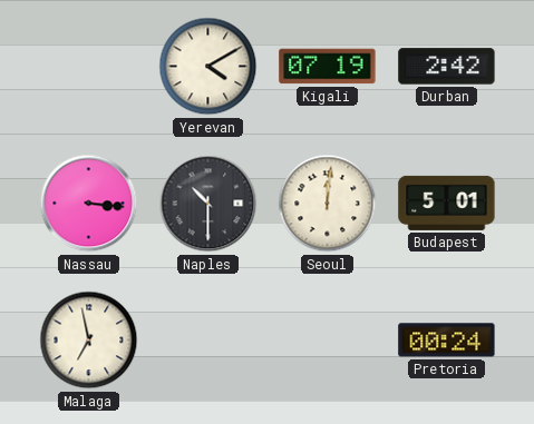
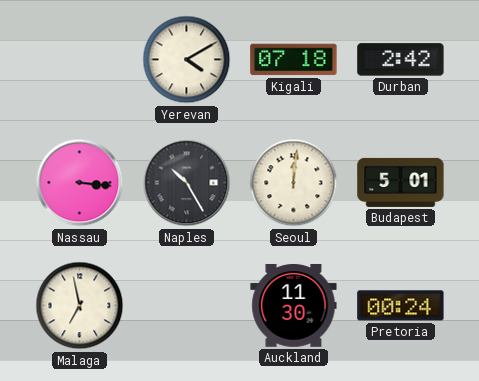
Kigali: 07:19 -> 07:18 (294, 60)
Naples: 10:30 -> 10:25 (187, 183)
Auckland: none -> 11:30 (294, 305)
